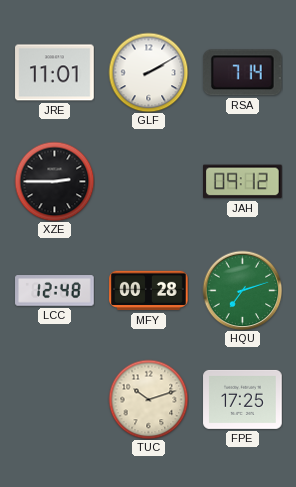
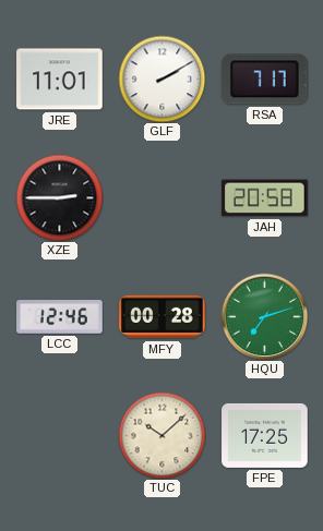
RSA: 7:14 -> 7:17 (264, 80)
JAH: 09:12 -> 20:58 (265, 198)
LCC: 12:48 -> 12:46 (60, 317)
TUC: 10:12 -> 10:08 (161, 435)
